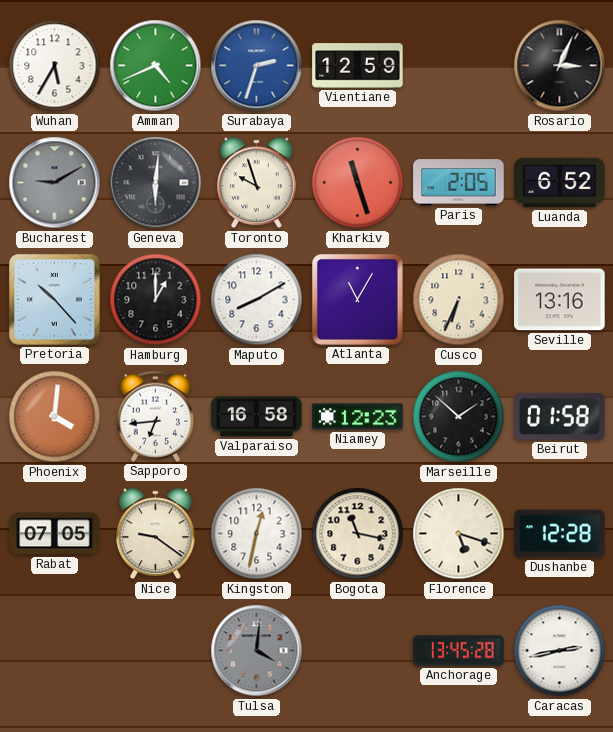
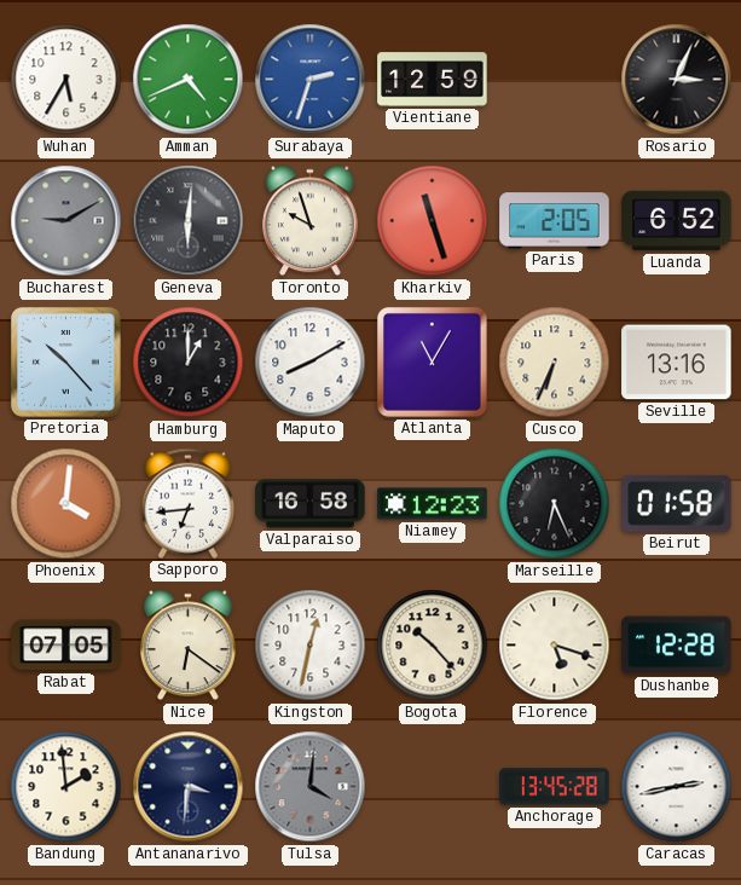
Marseille: 1:52 -> 6:26 (555, 504)
Nice: 9:21 -> 6:21 (189, 646)
Bogota: 11:17 -> 10:23 (433, 646)
Bandung: none -> 1:59 (66, 787)
Antananarivo: none -> 3:31 (189, 787)
